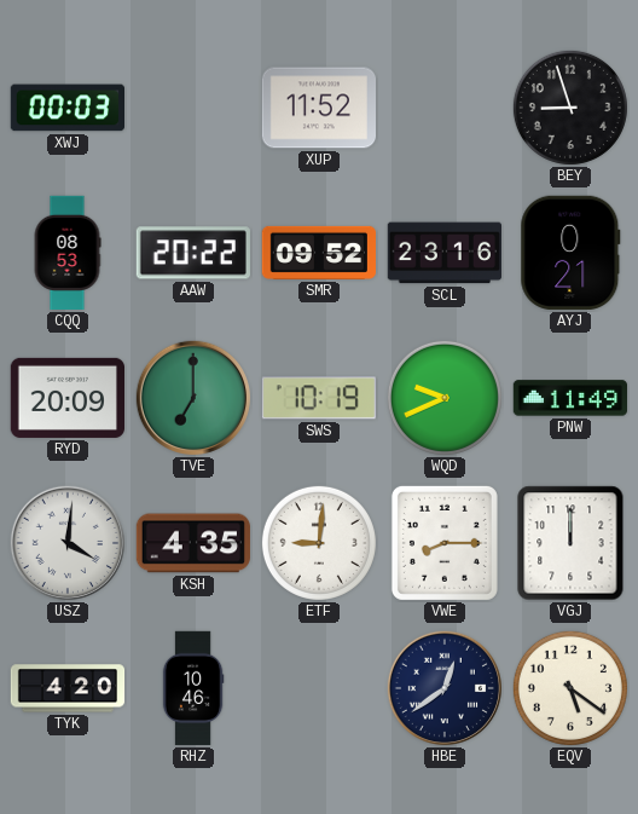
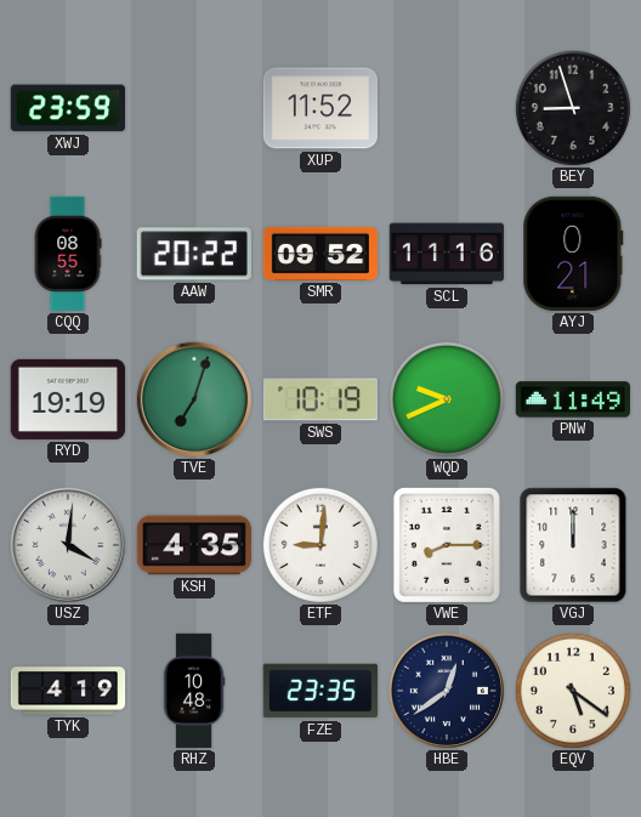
XWJ: 00:03 -> 23:59 (67, 108)
CQQ: 08:53 -> 08:55 (68, 254)
SCL: 23:16 -> 11:16 (446, 254)
RYD: 20:09 -> 19:19 (67, 399)
TVE: 7:00 -> 7:03 (193, 398)
TYK: 4:20 -> 4:19 (68, 691)
RHZ: 10:46 -> 10:48 (194, 691)
FZE: none -> 23:35 (320, 691)
